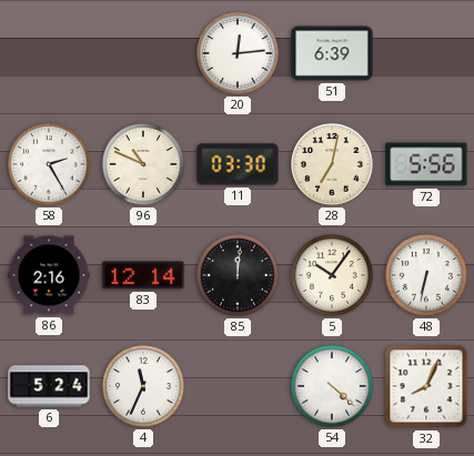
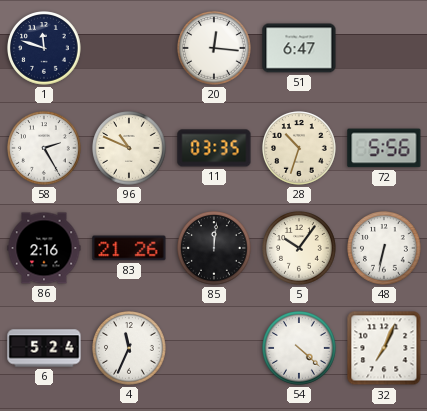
1: none -> 11:48 (44, 48)
20: 12:14 -> 12:16 (214, 48)
51: 6:39 -> 6:47 (299, 48)
11: 03:30 -> 03:35 (214, 148)
28: 7:02 -> 10:33 (299, 148)
83: 12:14 -> 21:26 (129, 248)
32: 8:04 -> 7:04 (384, 348)
